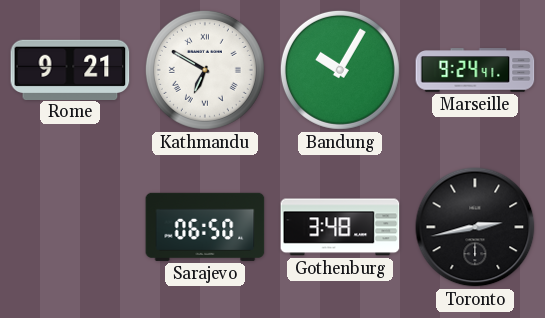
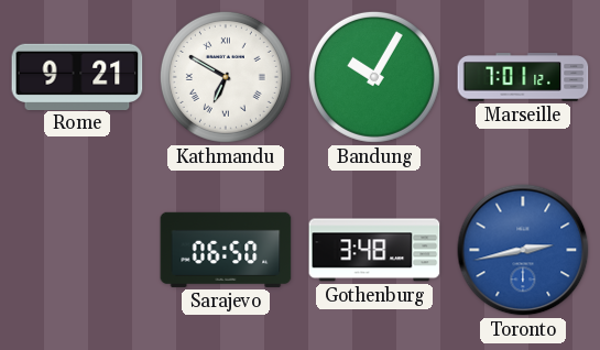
Marseille: 9:24 -> 7:01 (523, 77)
Toronto dial: black -> blue (523, 250)
